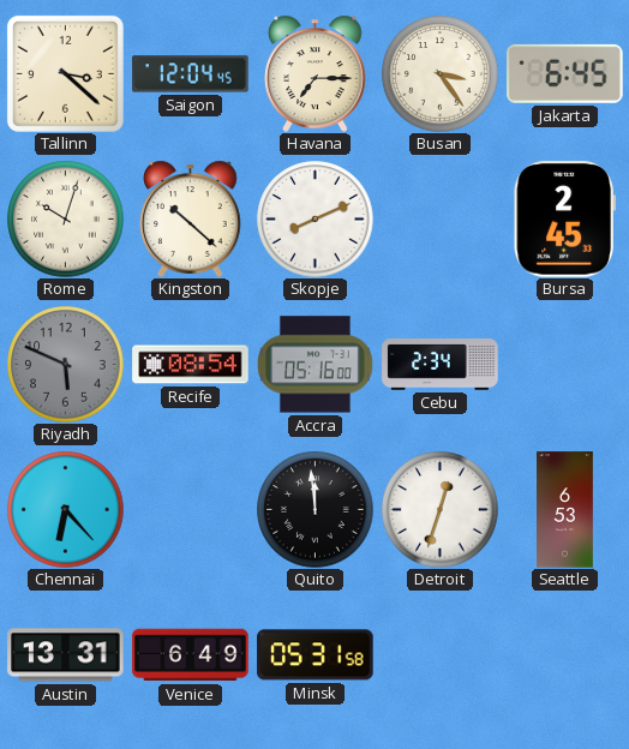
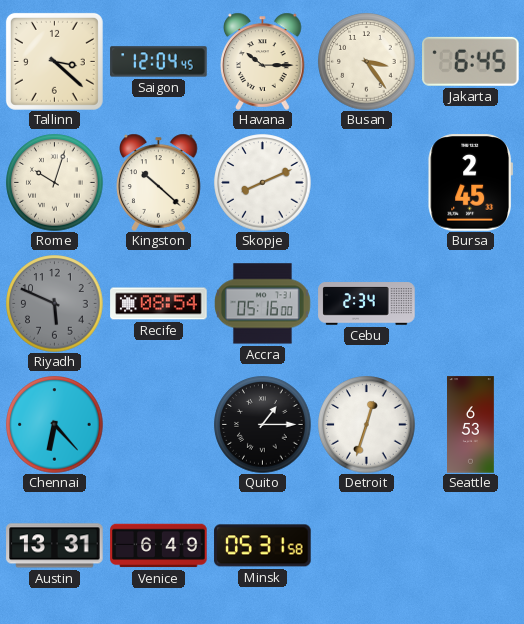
Havana: 7:15 -> 10:15 (263, 61)
Quito: 11:59 -> 1:15 (263, 425)
